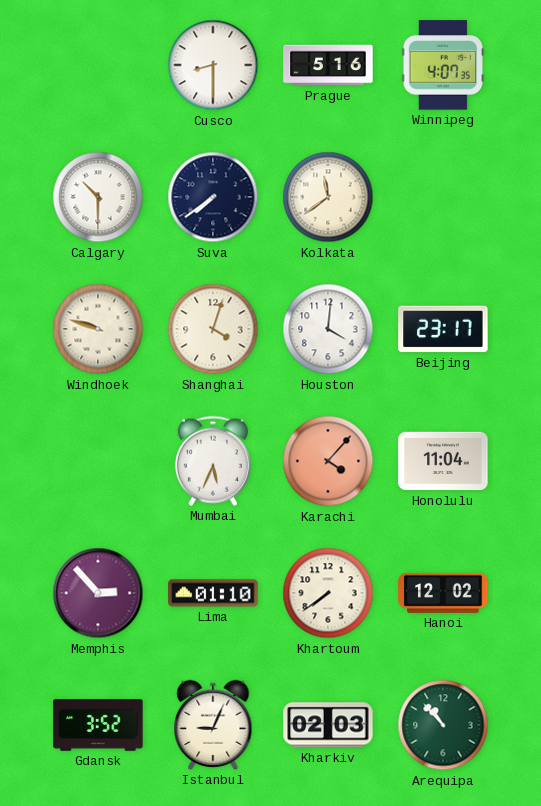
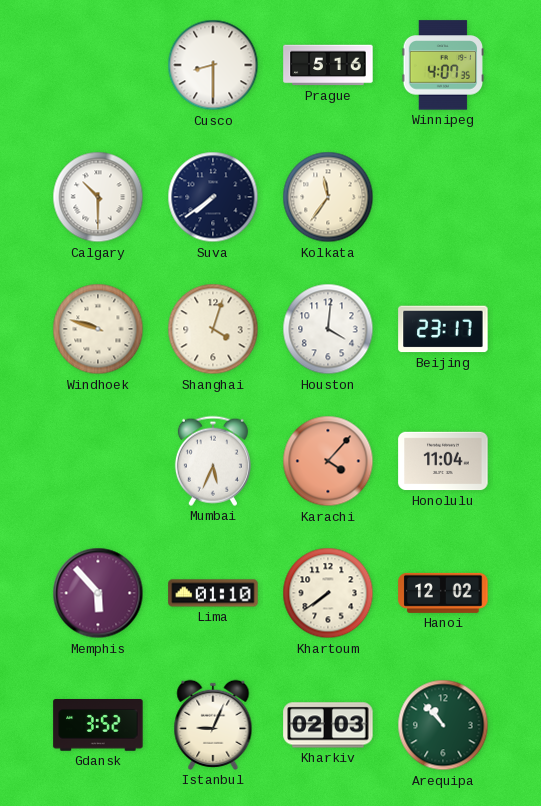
Kolkata: 11:39 -> 11:36 (328, 197)
Memphis: 2:53 -> 5:53 (98, 593)
